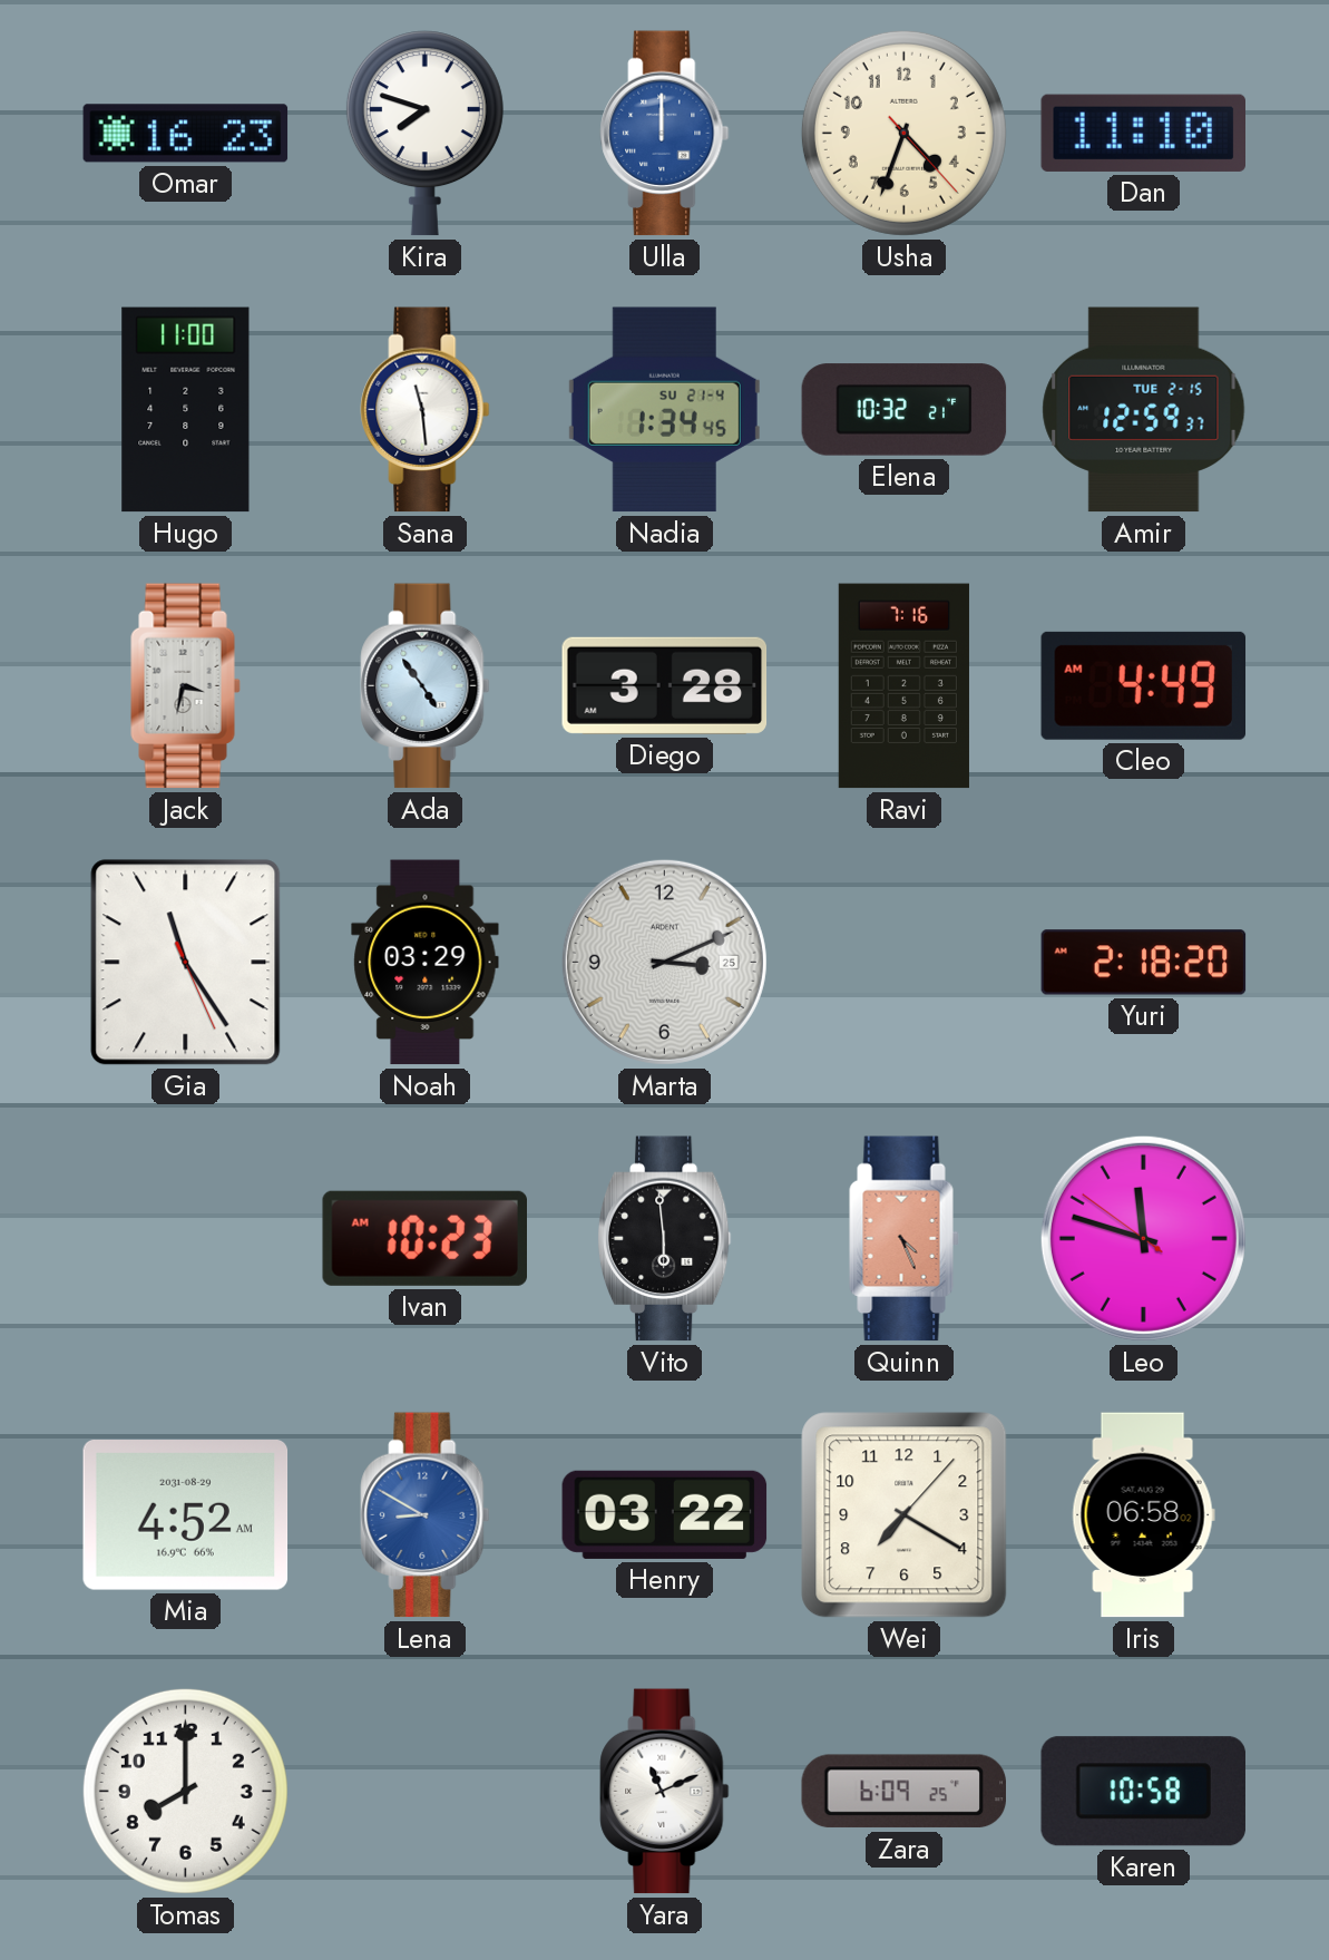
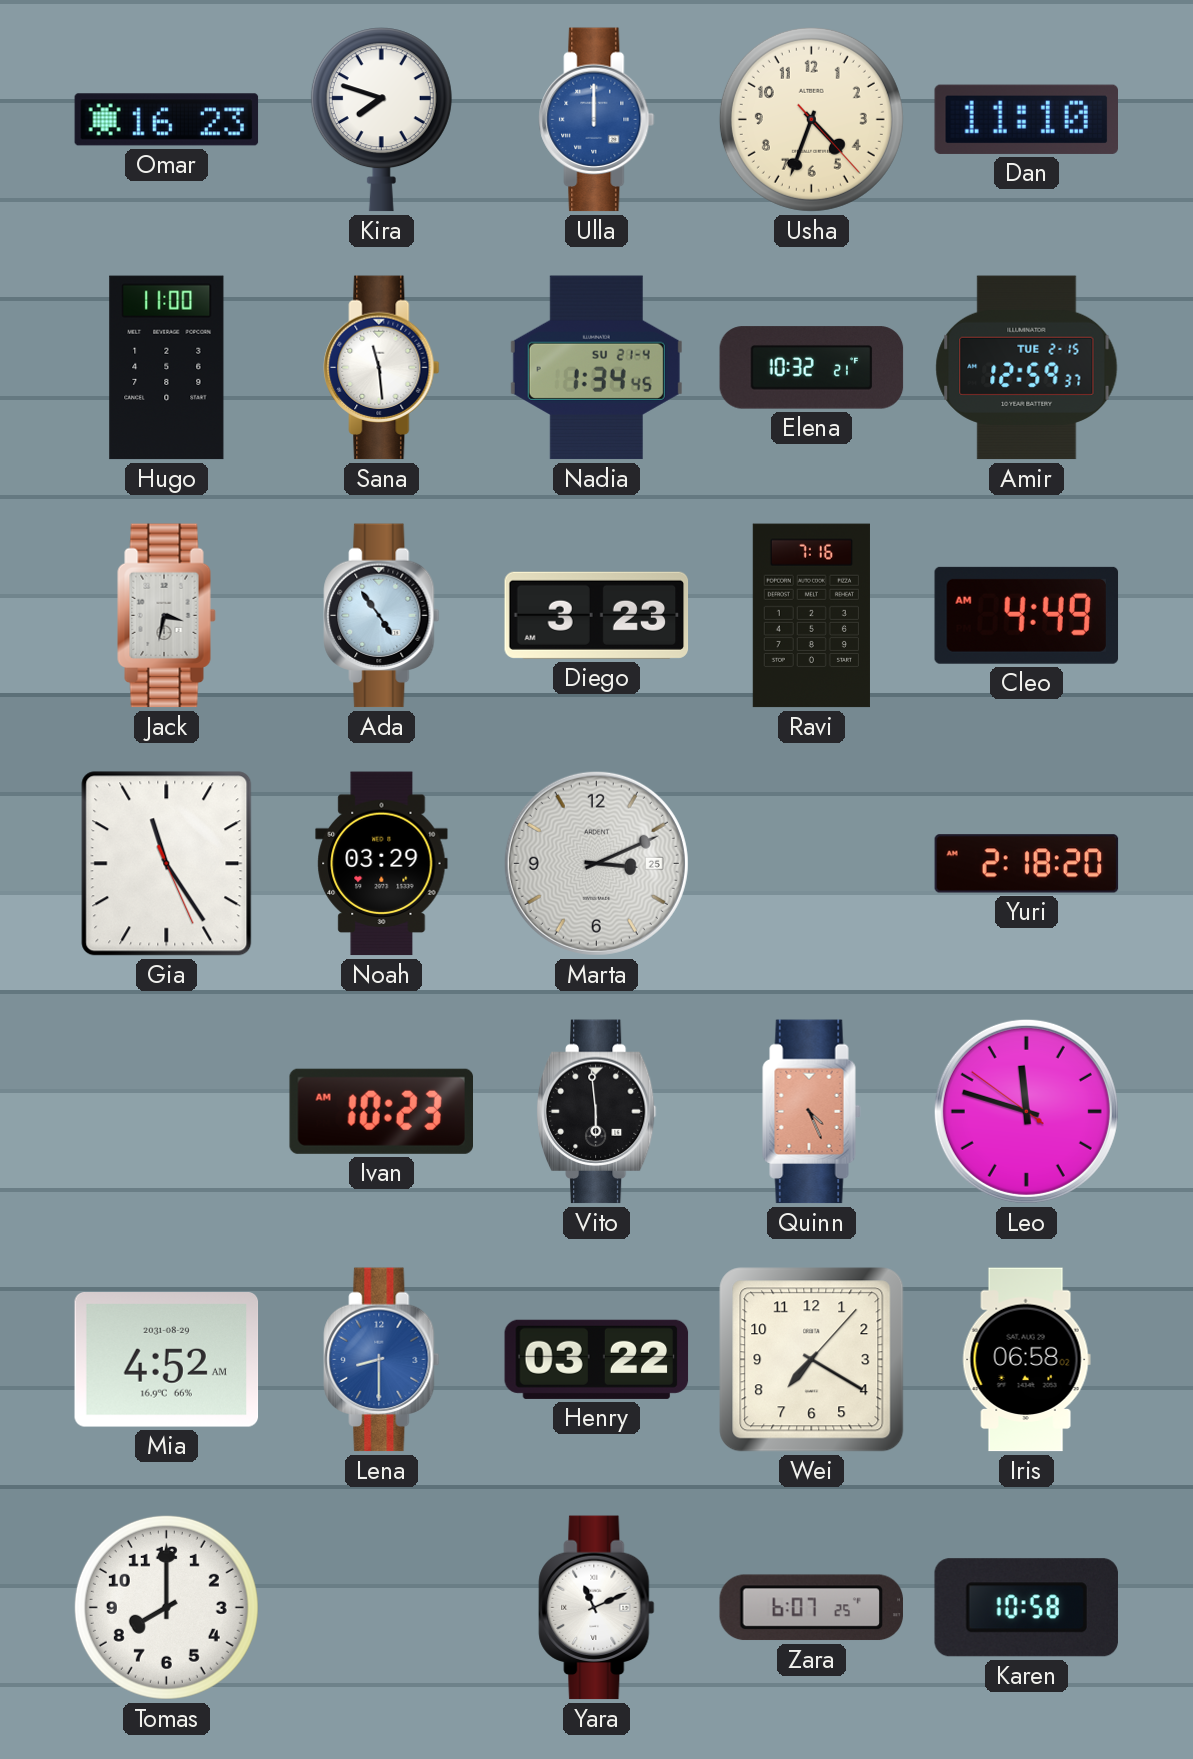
Diego: 3:28 -> 3:23 (597, 615)
Lena: 8:50 -> 8:30 (382, 1360)
Zara: 6:09 -> 6:07 (811, 1608)
